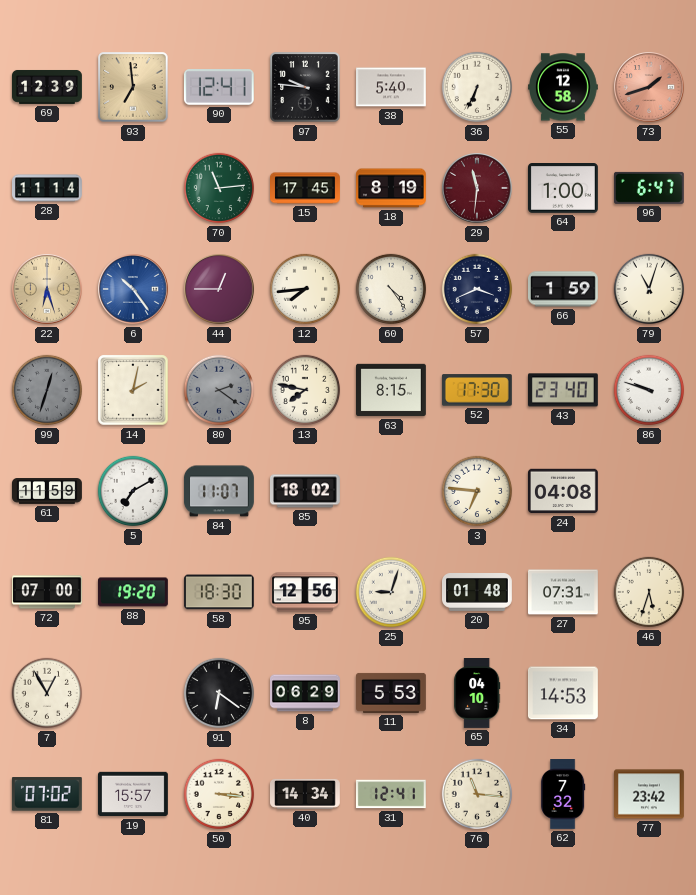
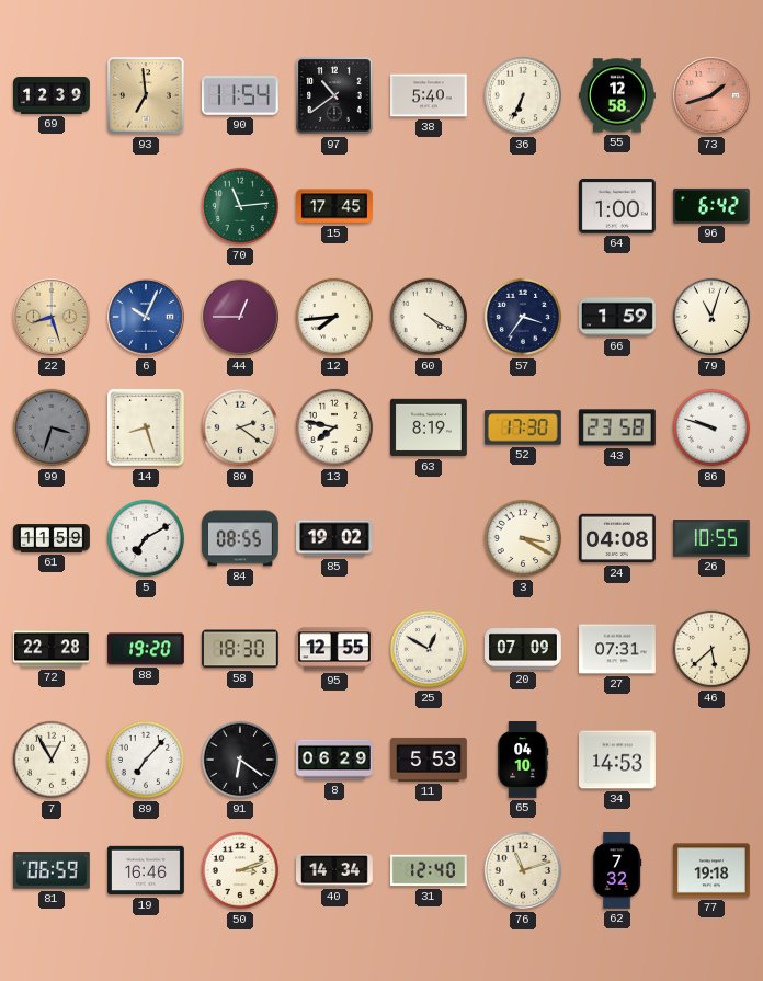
90: 12:41 -> 11:54 (240, 96)
97: 9:46 -> 10:39 (334, 95)
28: 11:14 -> none (48, 188)
18: 8:19 -> none (392, 188)
29: 11:31 -> none (477, 188)
96: 6:47 -> 6:42 (711, 206)
22: 6:27 -> 8:27 (52, 317)
6: 10:24 -> 10:04 (146, 317)
60: 4:24 -> 4:20 (429, 317)
57: 3:41 -> 3:36 (523, 317)
99: 12:33 -> 3:33 (52, 427)
14: 2:02 -> 8:27 (146, 427)
80 dial: grey -> cream (240, 427)
63: 8:15 -> 8:19 (430, 427)
43: 23:40 -> 23:58 (617, 427)
84: 11:07 -> 08:55 (240, 538)
85: 18:02 -> 19:02 (335, 538)
3: 6:46 -> 3:20 (523, 538)
26: none -> 10:55 (711, 539)
72: 07:00 -> 22:28 (53, 649)
95: 12:56 -> 12:55 (335, 649)
25: 9:03 -> 12:50 (429, 649)
20: 01:48 -> 07:09 (524, 650)
46: 5:33 -> 5:38 (711, 649)
89: none -> 7:07 (146, 760)
81: 07:02 -> 06:59 (52, 870)
19: 15:57 -> 16:46 (147, 870)
50: 3:16 -> 3:12 (240, 870)
31: 12:41 -> 12:40 (429, 870)
76: 11:16 -> 11:12 (523, 870)
77: 23:42 -> 19:18 (713, 870)
